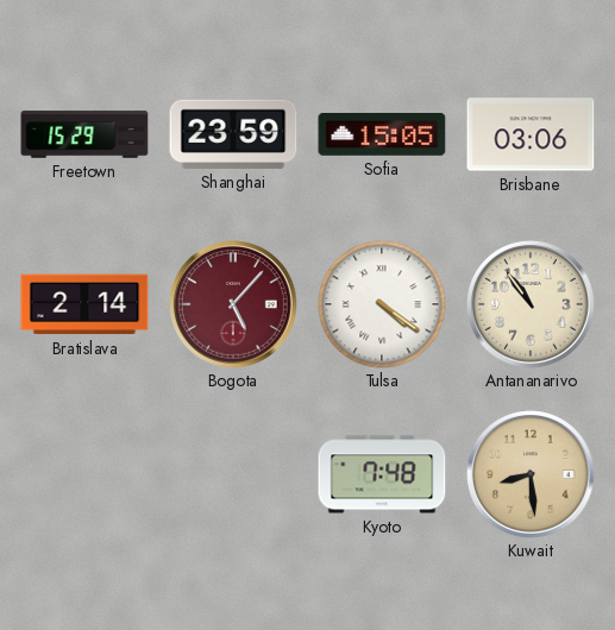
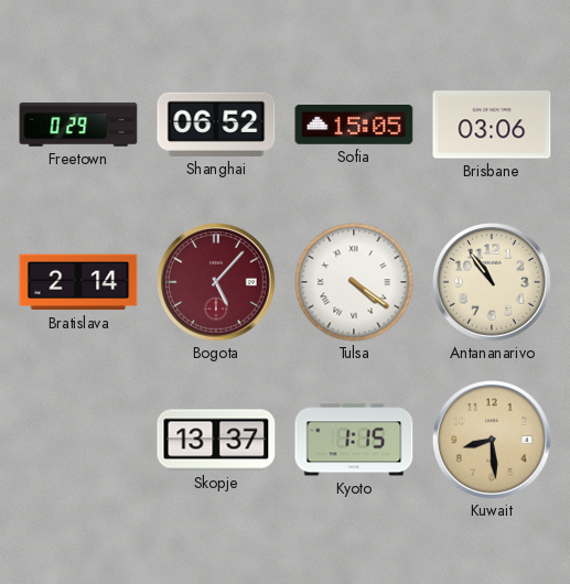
Freetown: 15:29 -> 0:29 (78, 125)
Shanghai: 23:59 -> 06:52 (216, 125)
Skopje: none -> 13:37 (216, 440)
Kyoto: 7:48 -> 1:15 (354, 440)
